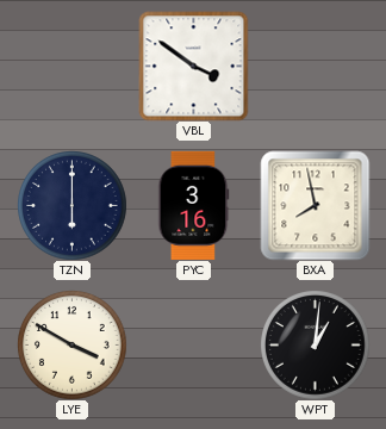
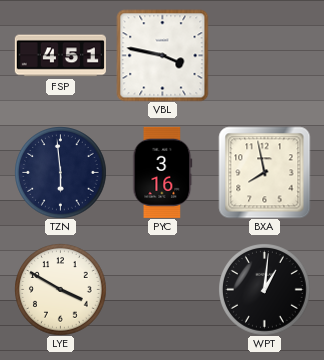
FSP: none -> 4:51 (60, 56)
VBL: 3:51 -> 3:47 (162, 55)
TZN: 6:00 -> 5:59 (61, 173)
